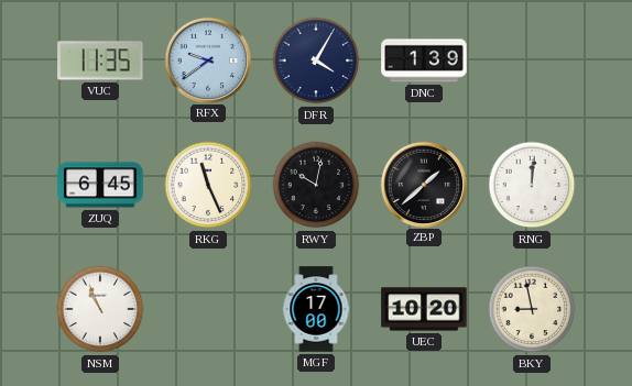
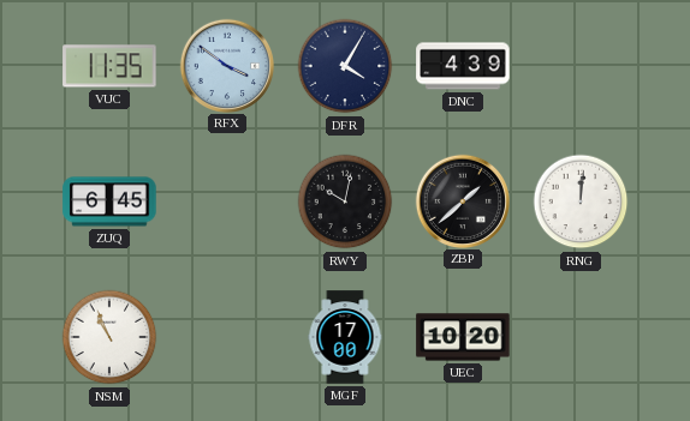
RFX: 9:39 -> 3:51 (226, 65)
DNC: 1:39 -> 4:39 (463, 66)
RKG: 11:26 -> none (208, 185)
BKY: 8:58 -> none (532, 309)
